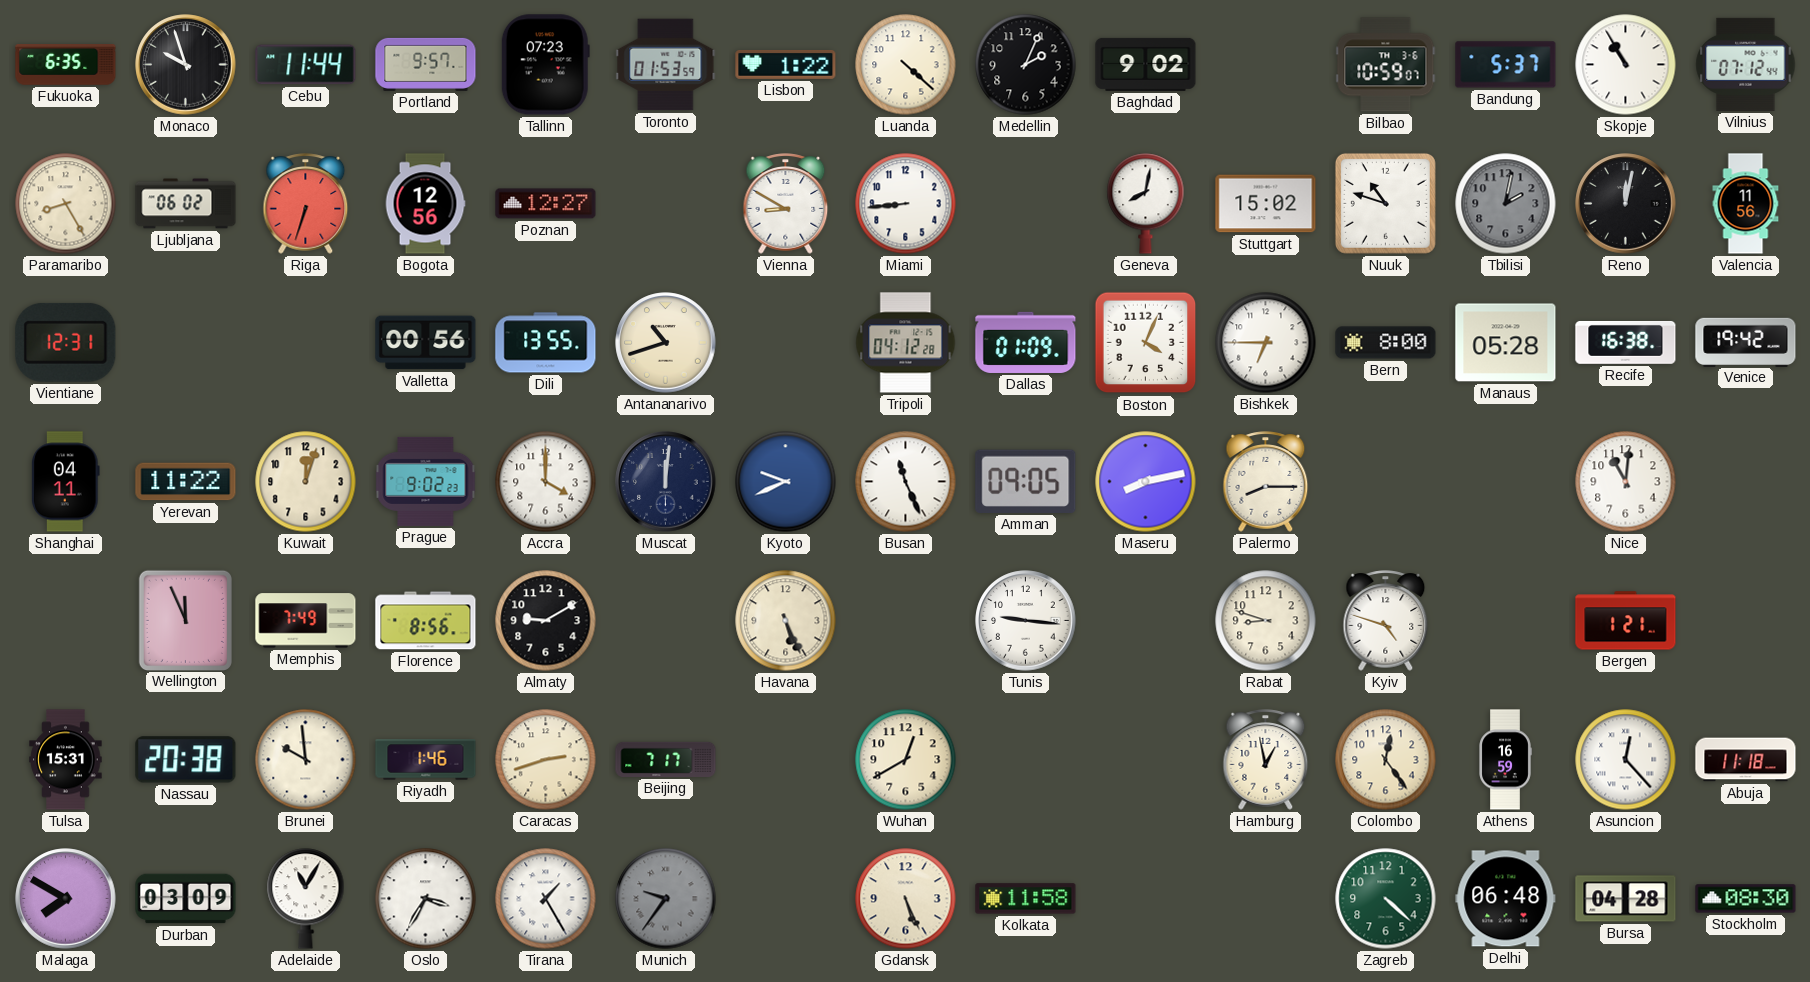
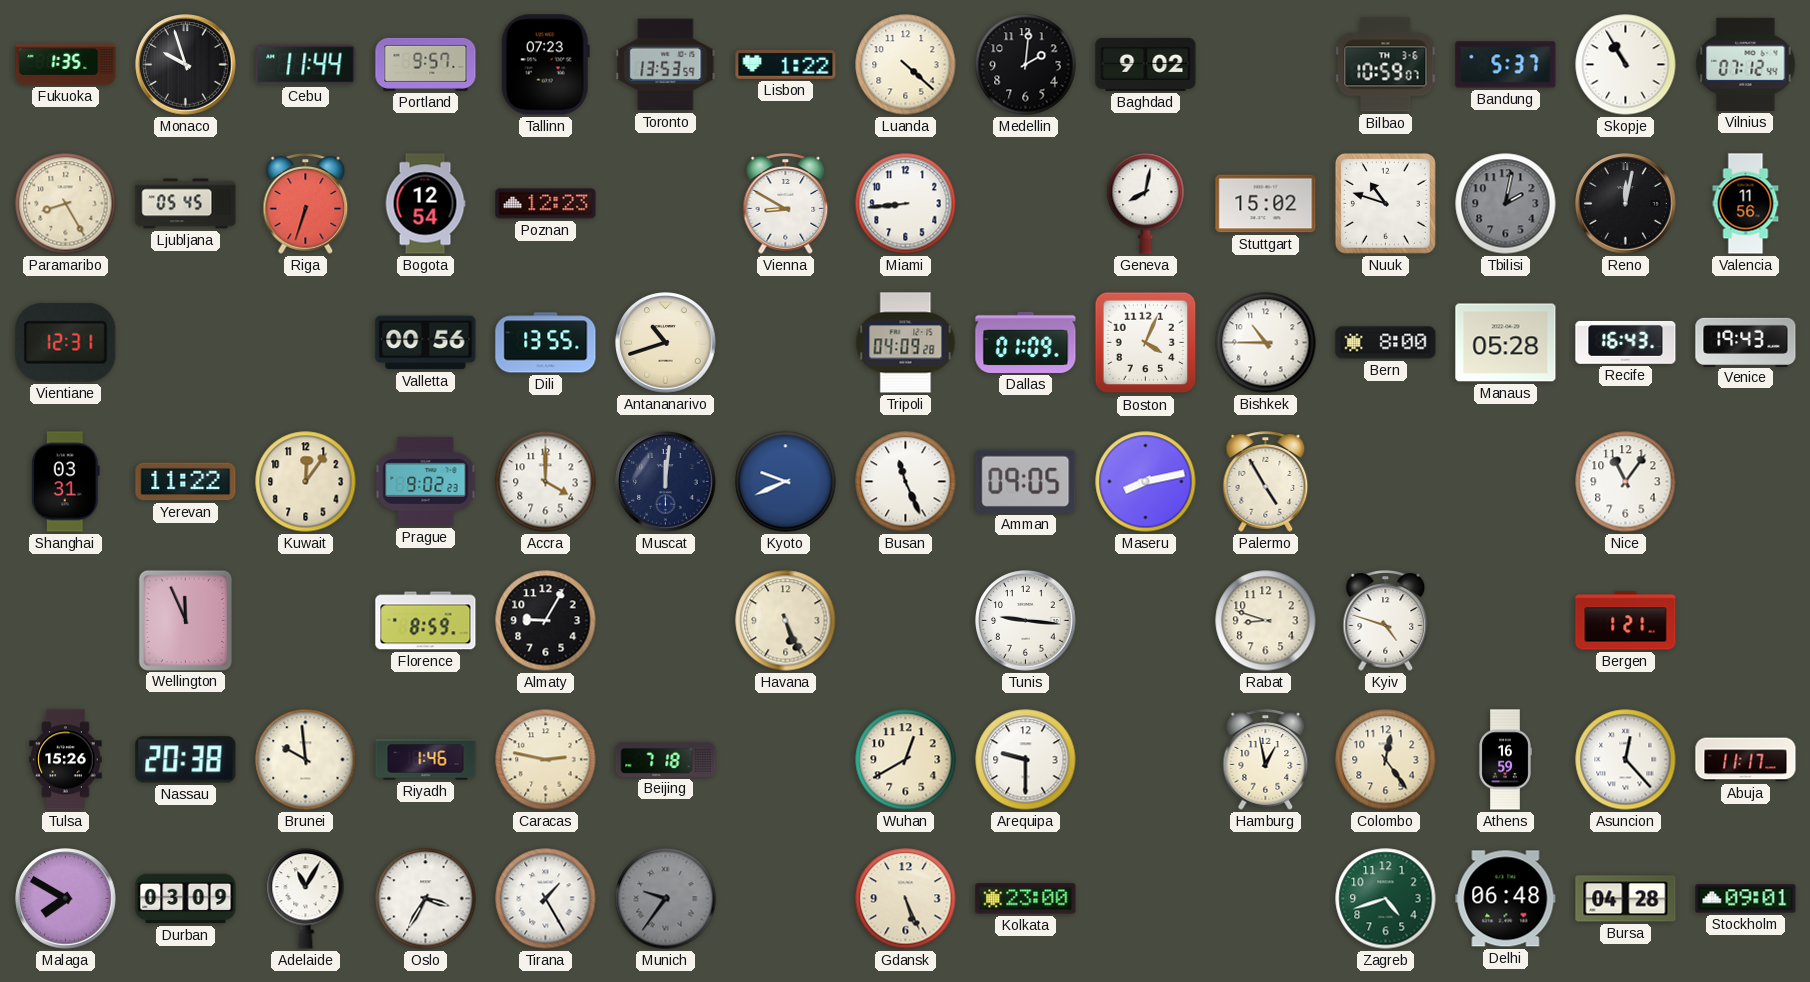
Fukuoka: 6:35 -> 1:35 (66, 65)
Toronto: 01:53 -> 13:53 (666, 65)
Medellin: 2:04 -> 2:01 (1026, 65)
Ljubljana: 06:02 -> 05:45 (186, 204)
Bogota: 12:56 -> 12:54 (425, 204)
Poznan: 12:27 -> 12:23 (546, 204)
Tripoli: 04:12 -> 04:09 (906, 343)
Bishkek: 6:45 -> 10:45 (1266, 343)
Recife: 16:38 -> 16:43 (1626, 342)
Venice: 19:42 -> 19:43 (1746, 342)
Shanghai: 04:11 -> 03:31 (66, 482)
Kuwait: 12:03 -> 12:06 (306, 482)
Palermo: 8:15 -> 4:55 (1266, 482)
Nice: 11:01 -> 11:06 (1626, 482)
Memphis: 7:49 -> none (306, 621)
Florence: 8:56 -> 8:59 (426, 621)
Almaty: 9:10 -> 9:05 (546, 621)
Tulsa: 15:31 -> 15:26 (66, 760)
Caracas: 2:42 -> 2:47 (546, 760)
Beijing: 7:17 -> 7:18 (666, 759)
Arequipa: none -> 9:30 (1026, 760)
Abuja: 11:18 -> 11:17 (1746, 760)
Kolkata: 11:58 -> 23:00 (1026, 899)
Zagreb: 4:22 -> 4:42 (1386, 899)
Stockholm: 08:30 -> 09:01 (1746, 899)
